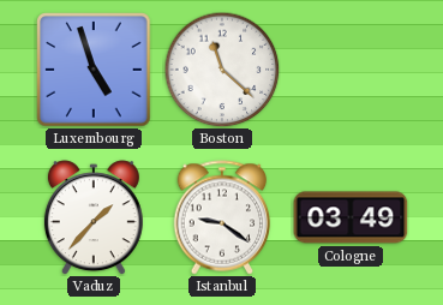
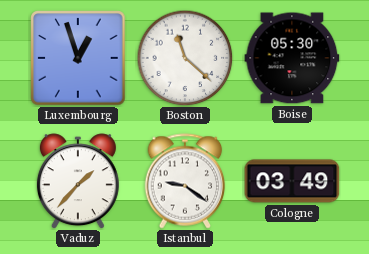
Luxembourg: 4:57 -> 12:57 (78, 58)
Boise: none -> 05:30 (292, 58)
